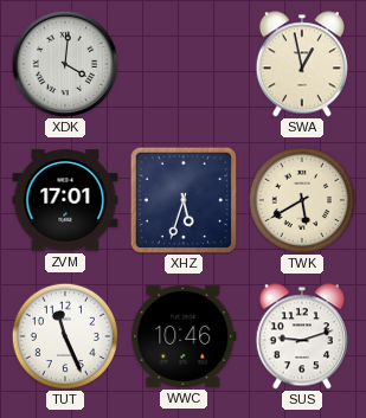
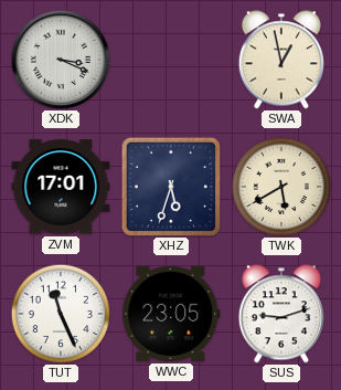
XDK: 4:01 -> 3:19 (61, 60)
WWC: 10:46 -> 23:05 (171, 314)
